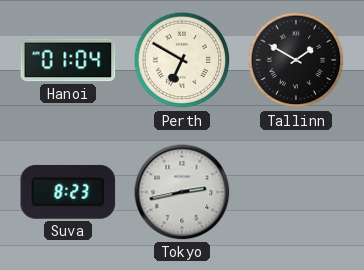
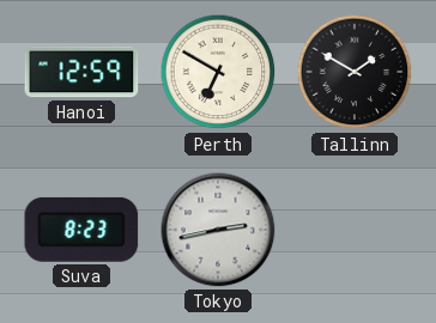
Hanoi: 01:04 -> 12:59 (81, 72)
